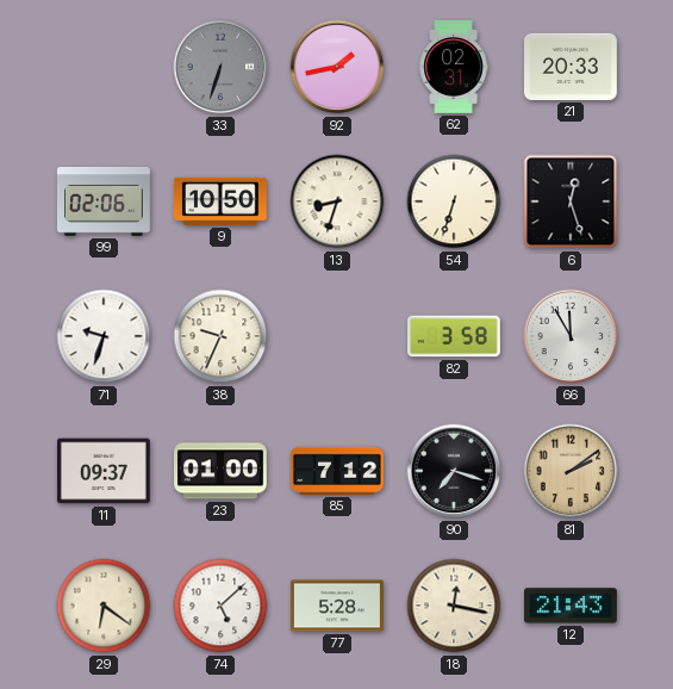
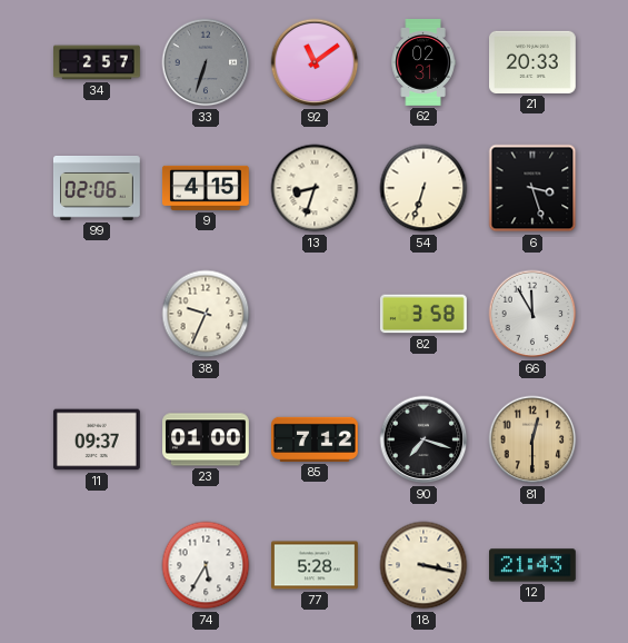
34: none -> 2:57 (98, 62)
92: 1:43 -> 11:09 (315, 62)
9: 10:50 -> 4:15 (207, 188)
6: 12:27 -> 3:27 (532, 188)
71: 9:33 -> none (104, 336)
81: 2:09 -> 12:30 (532, 439)
29: 6:21 -> none (104, 606)
74: 5:08 -> 5:35 (206, 565)
18: 12:17 -> 3:17 (423, 565)
